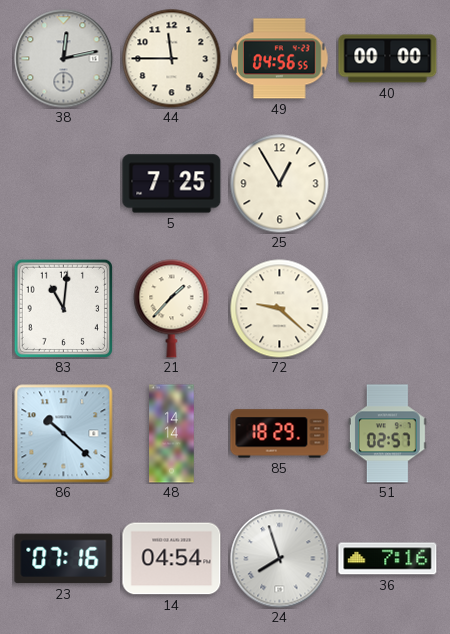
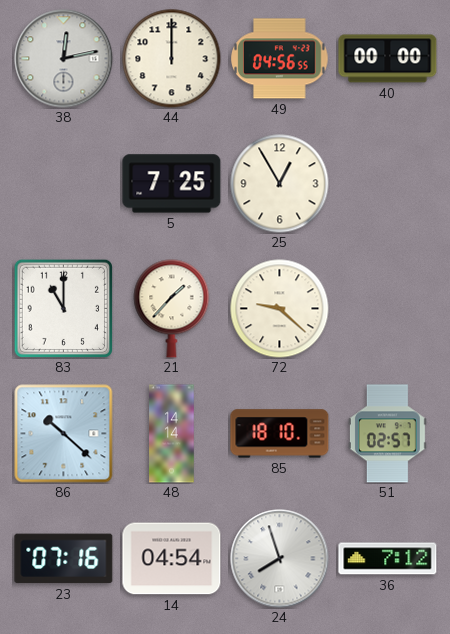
44: 11:45 -> 12:00 (172, 59)
83: 11:01 -> 11:00 (63, 308)
85: 18:29 -> 18:10 (280, 434)
36: 7:16 -> 7:12 (388, 559)
